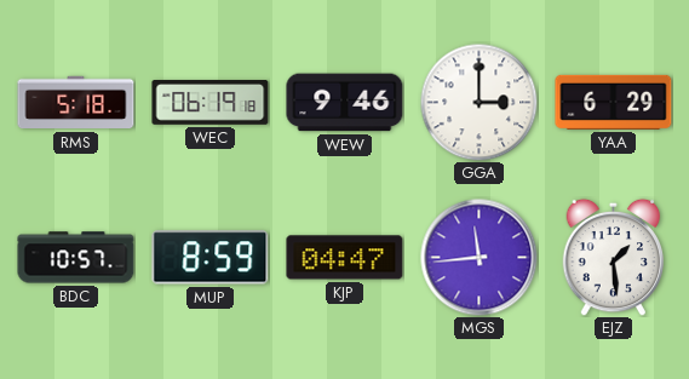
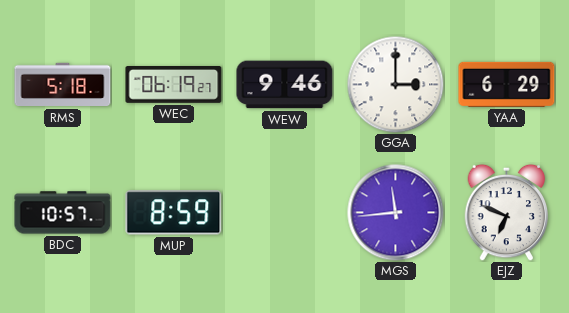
WEC: 06:19:18 -> 06:19:27 (174, 85)
KJP: 04:47 -> none (345, 258)
EJZ: 1:29 -> 6:49 (507, 212)
